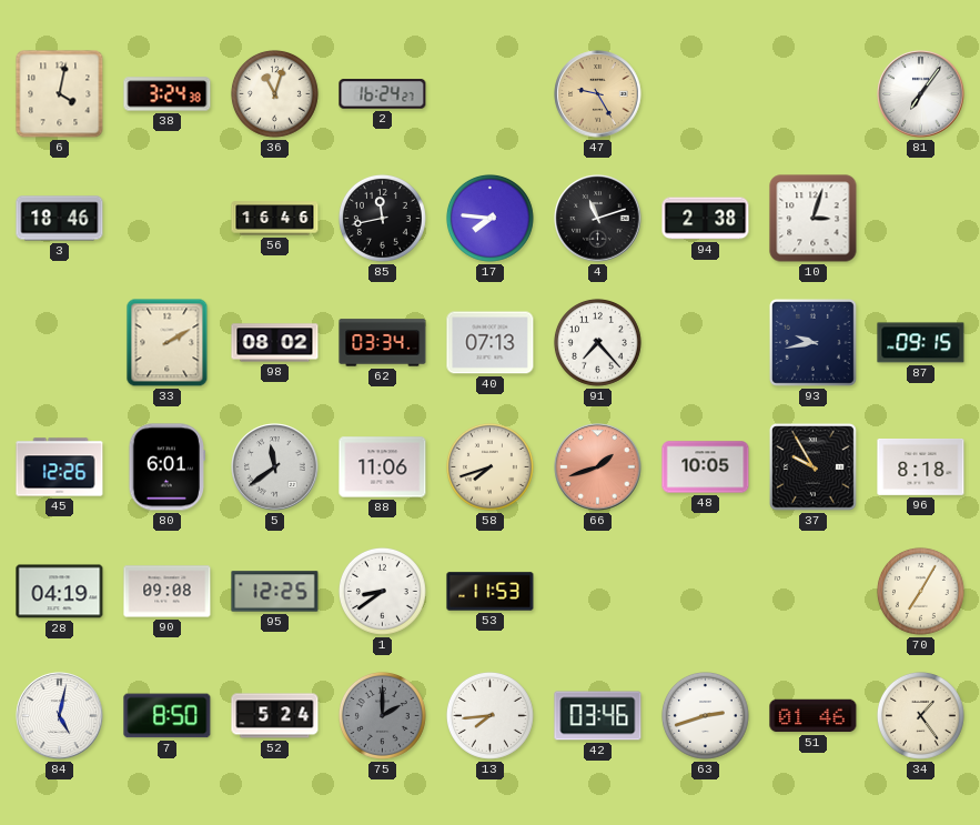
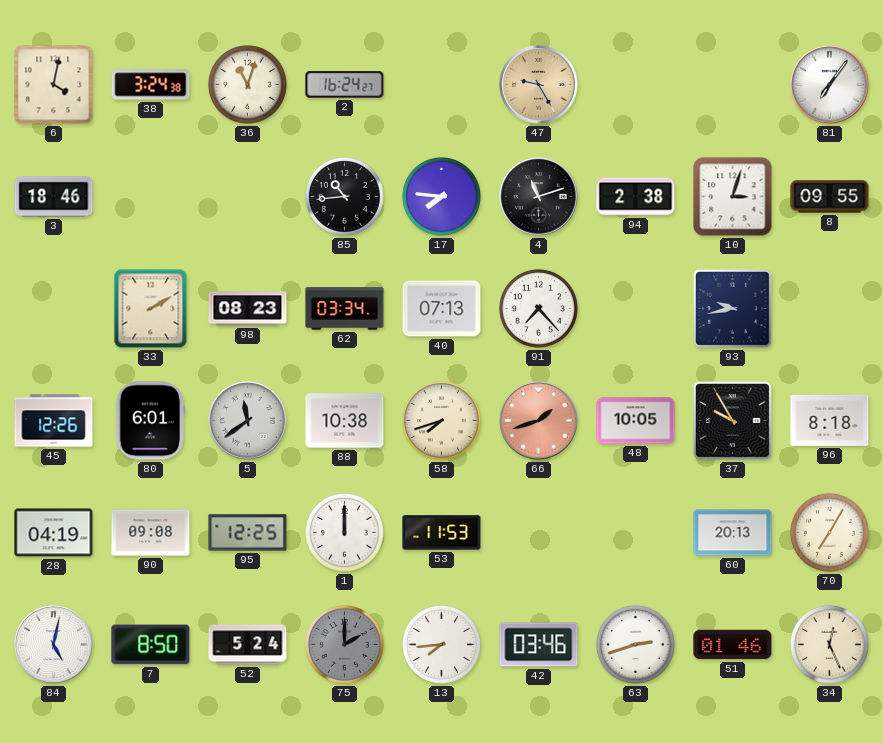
56: 16:46 -> none (275, 219)
85: 11:43 -> 10:44 (344, 196)
8: none -> 09:55 (830, 197)
98: 08:02 -> 08:23 (248, 309)
87: 09:15 -> none (921, 343)
88: 11:06 -> 10:38 (345, 421)
1: 8:39 -> 12:00 (344, 532)
60: none -> 20:13 (733, 533)
34: 1:24 -> 12:26 (829, 644)
